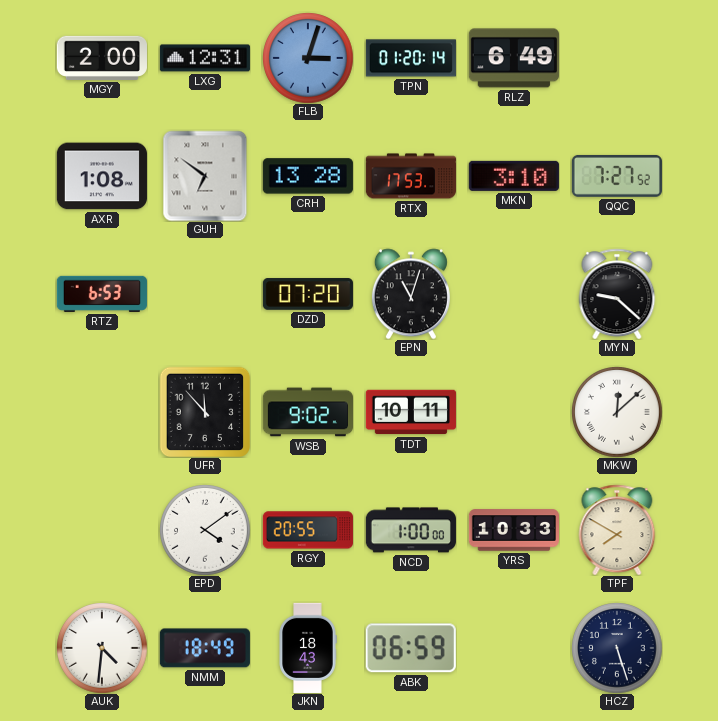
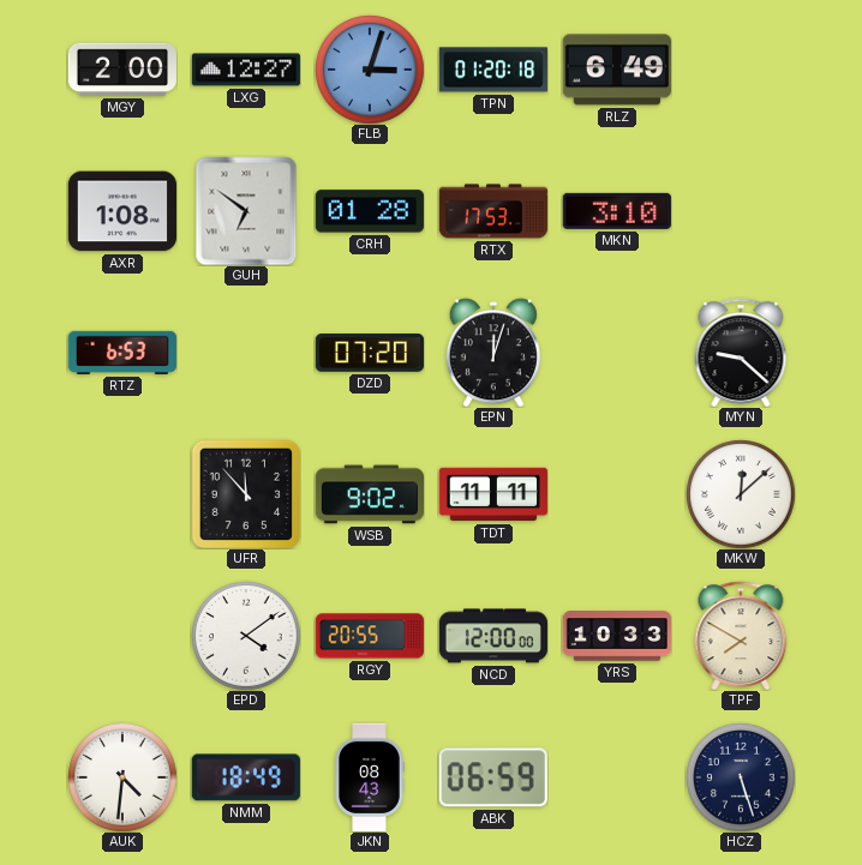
LXG: 12:31 -> 12:27 (245, 70)
TPN: 01:20:14 -> 01:20:18 (492, 70)
CRH: 13:28 -> 01:28 (370, 211)
QQC: 7:27 -> none (617, 176)
EPN: 11:03 -> 12:03 (493, 353)
TDT: 10:11 -> 11:11 (493, 494)
NCD: 1:00 -> 12:00 (493, 636)
JKN: 18:43 -> 08:43 (370, 777)
